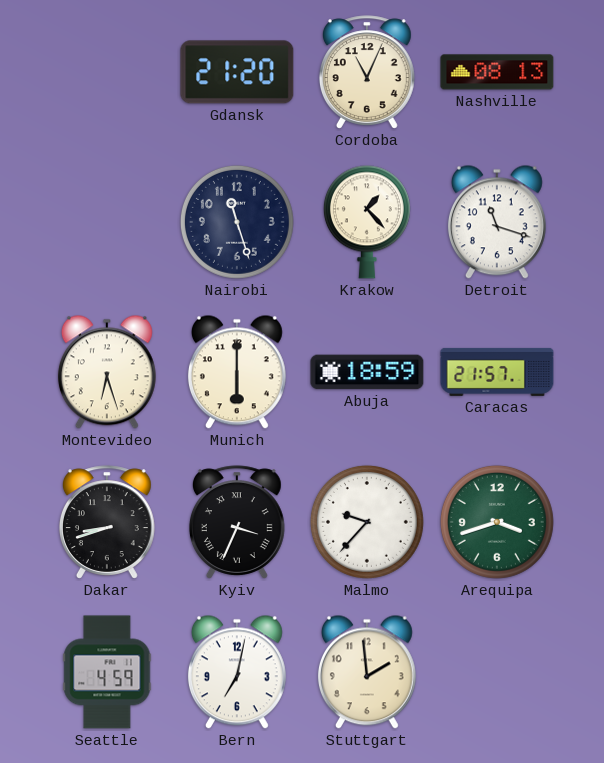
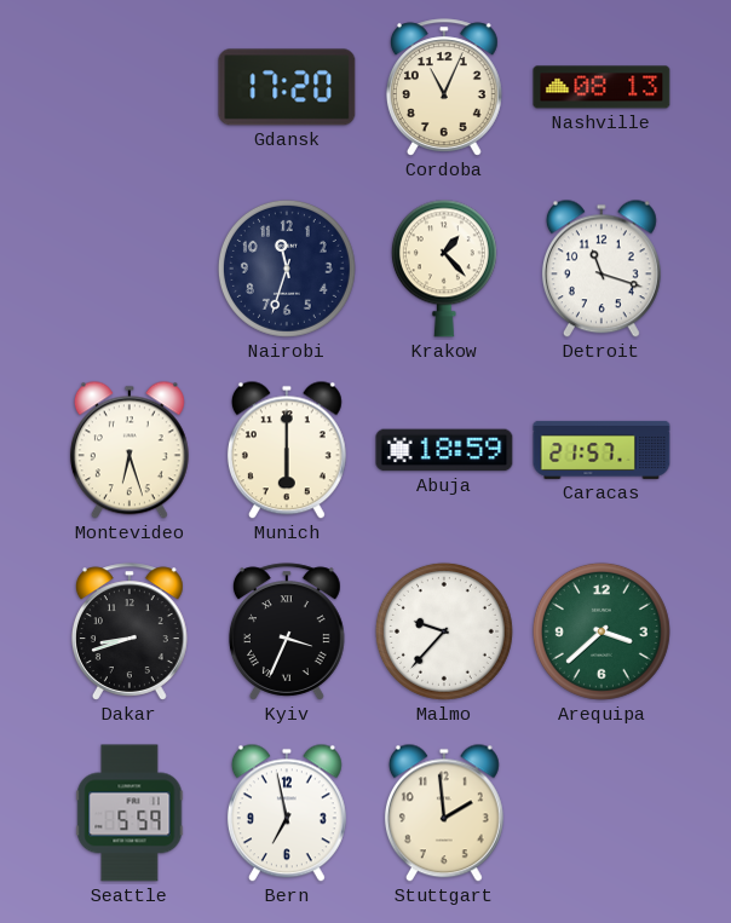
Gdansk: 21:20 -> 17:20 (287, 87)
Nairobi: 11:27 -> 11:33 (287, 269)
Arequipa: 3:42 -> 3:38 (602, 631)
Seattle: 4:59 -> 5:59 (129, 813)
Bern: 7:02 -> 6:58 (287, 813)
